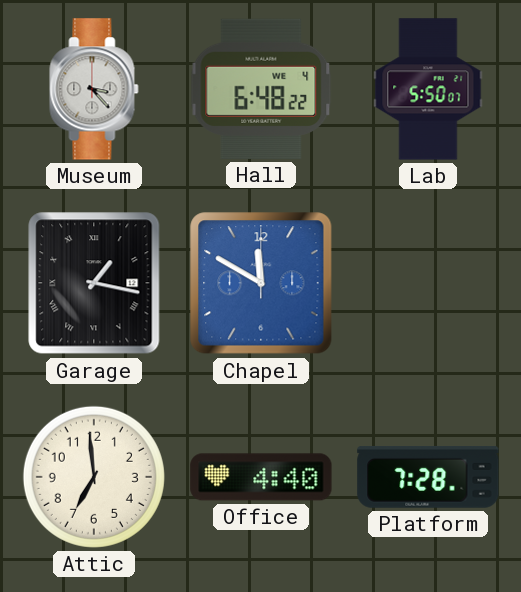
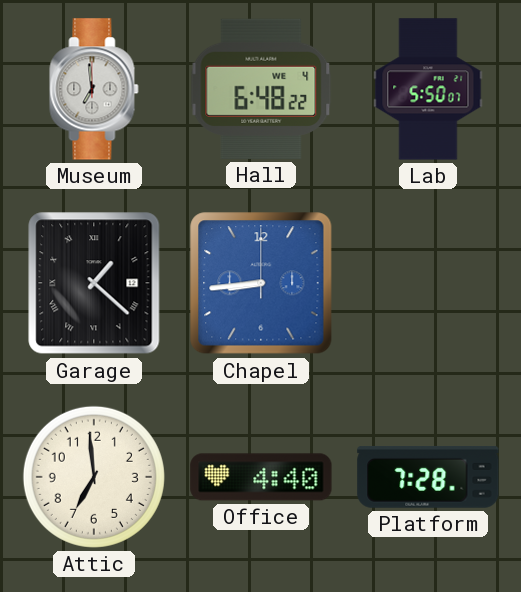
Museum: 3:23 -> 6:59 (94, 89)
Garage: 1:17 -> 1:22 (94, 283)
Chapel: 11:50 -> 8:44 (261, 283)
